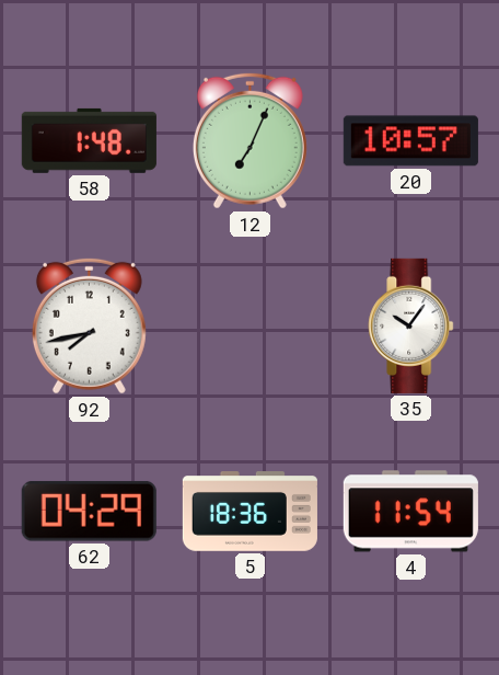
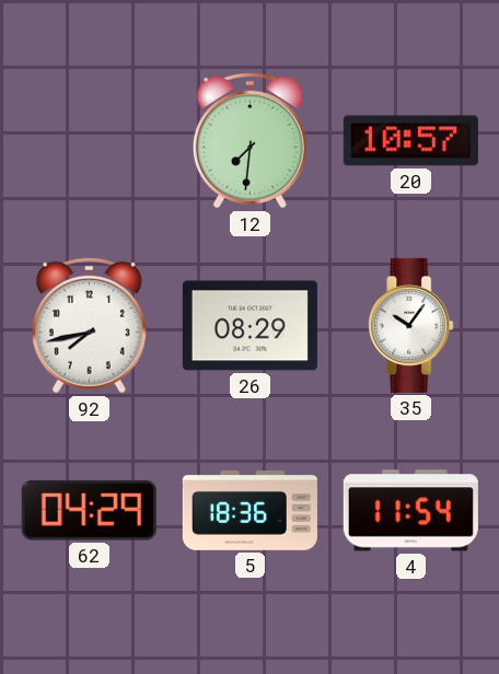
58: 1:48 -> none (89, 140)
12: 7:04 -> 7:31 (249, 140)
26: none -> 08:29 (249, 326)
